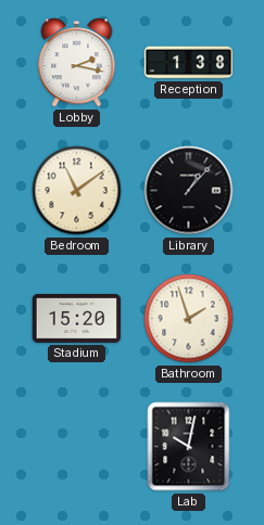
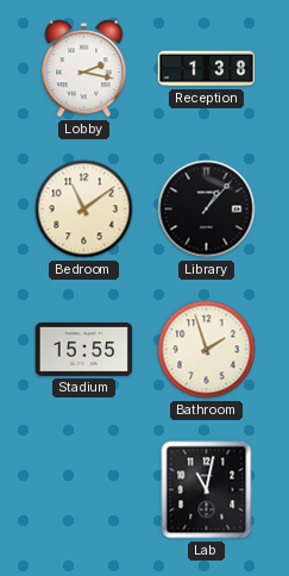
Stadium: 15:20 -> 15:55 (84, 350)
Lab: 10:02 -> 11:02 (207, 490)
